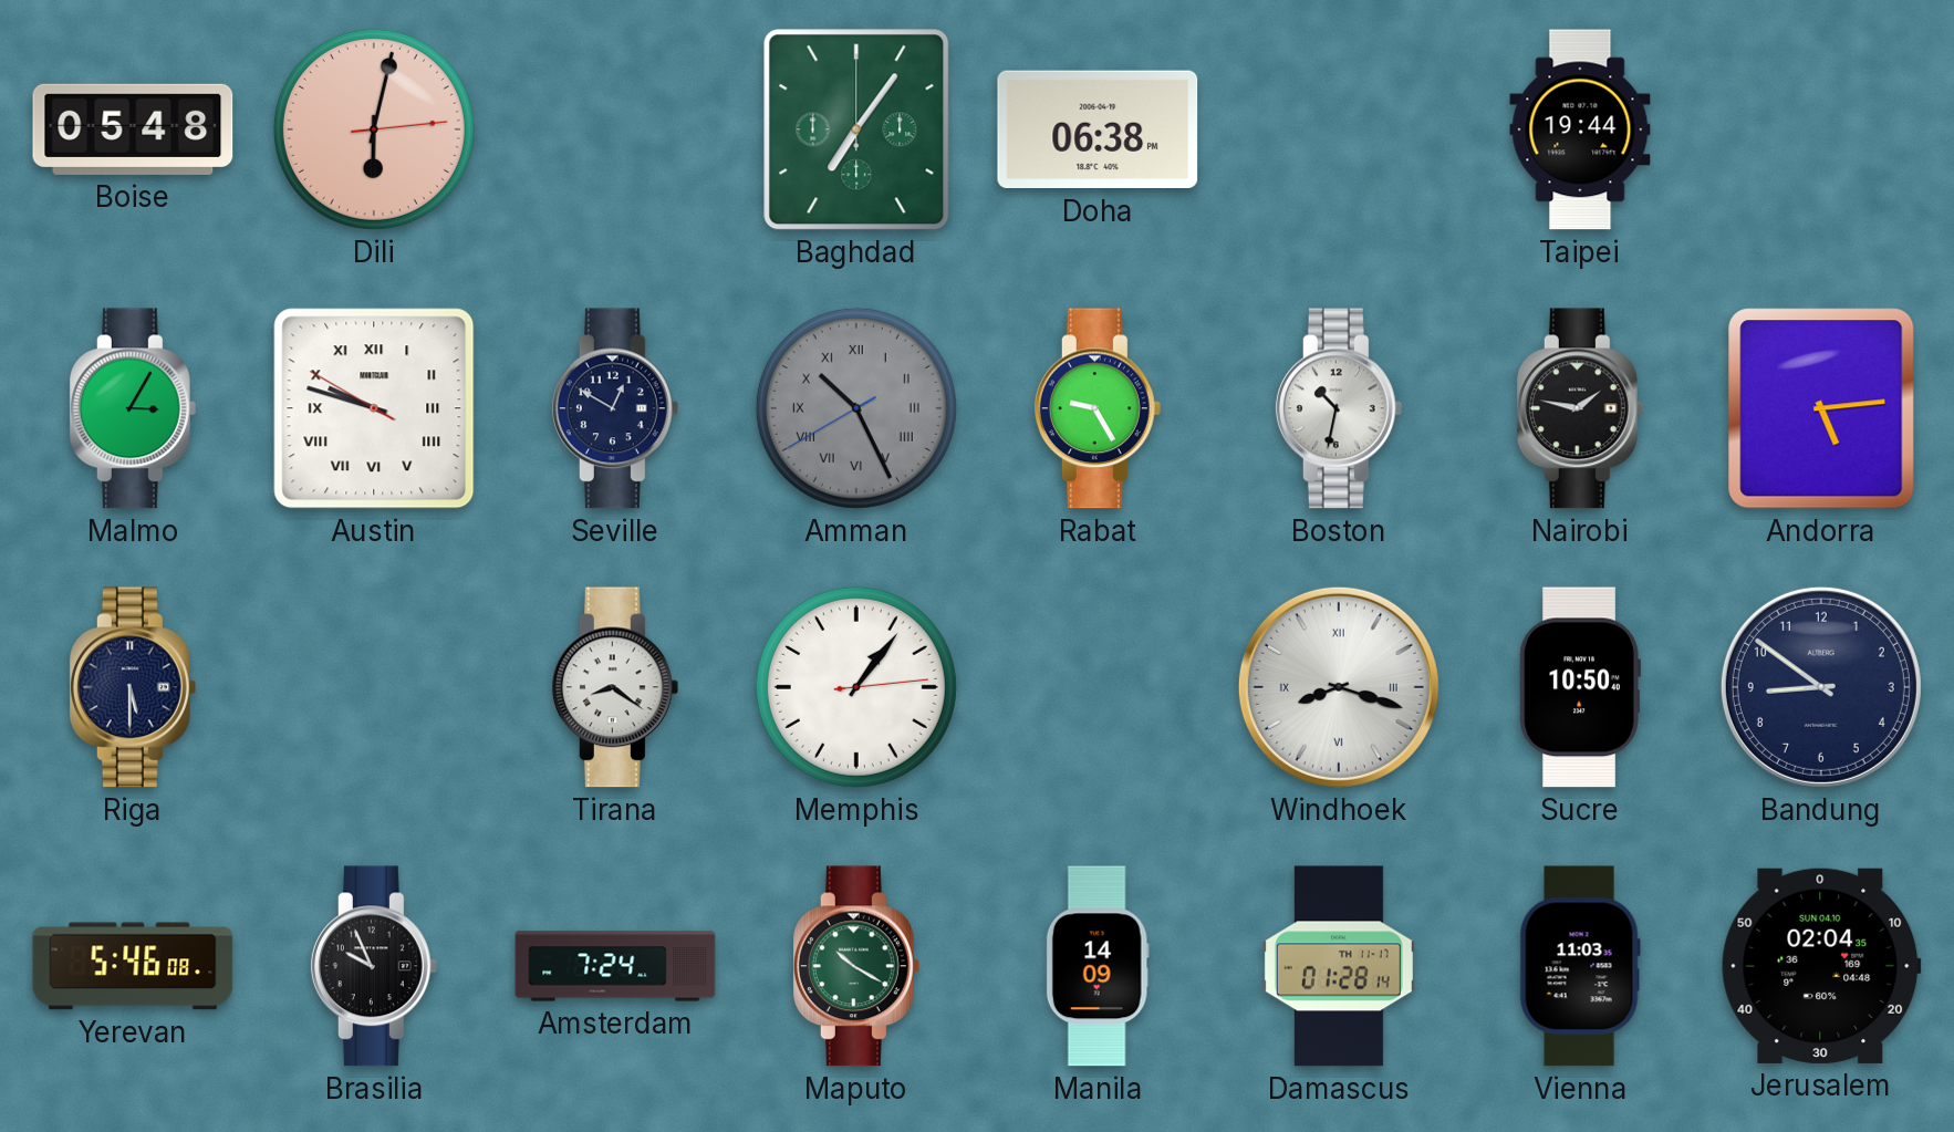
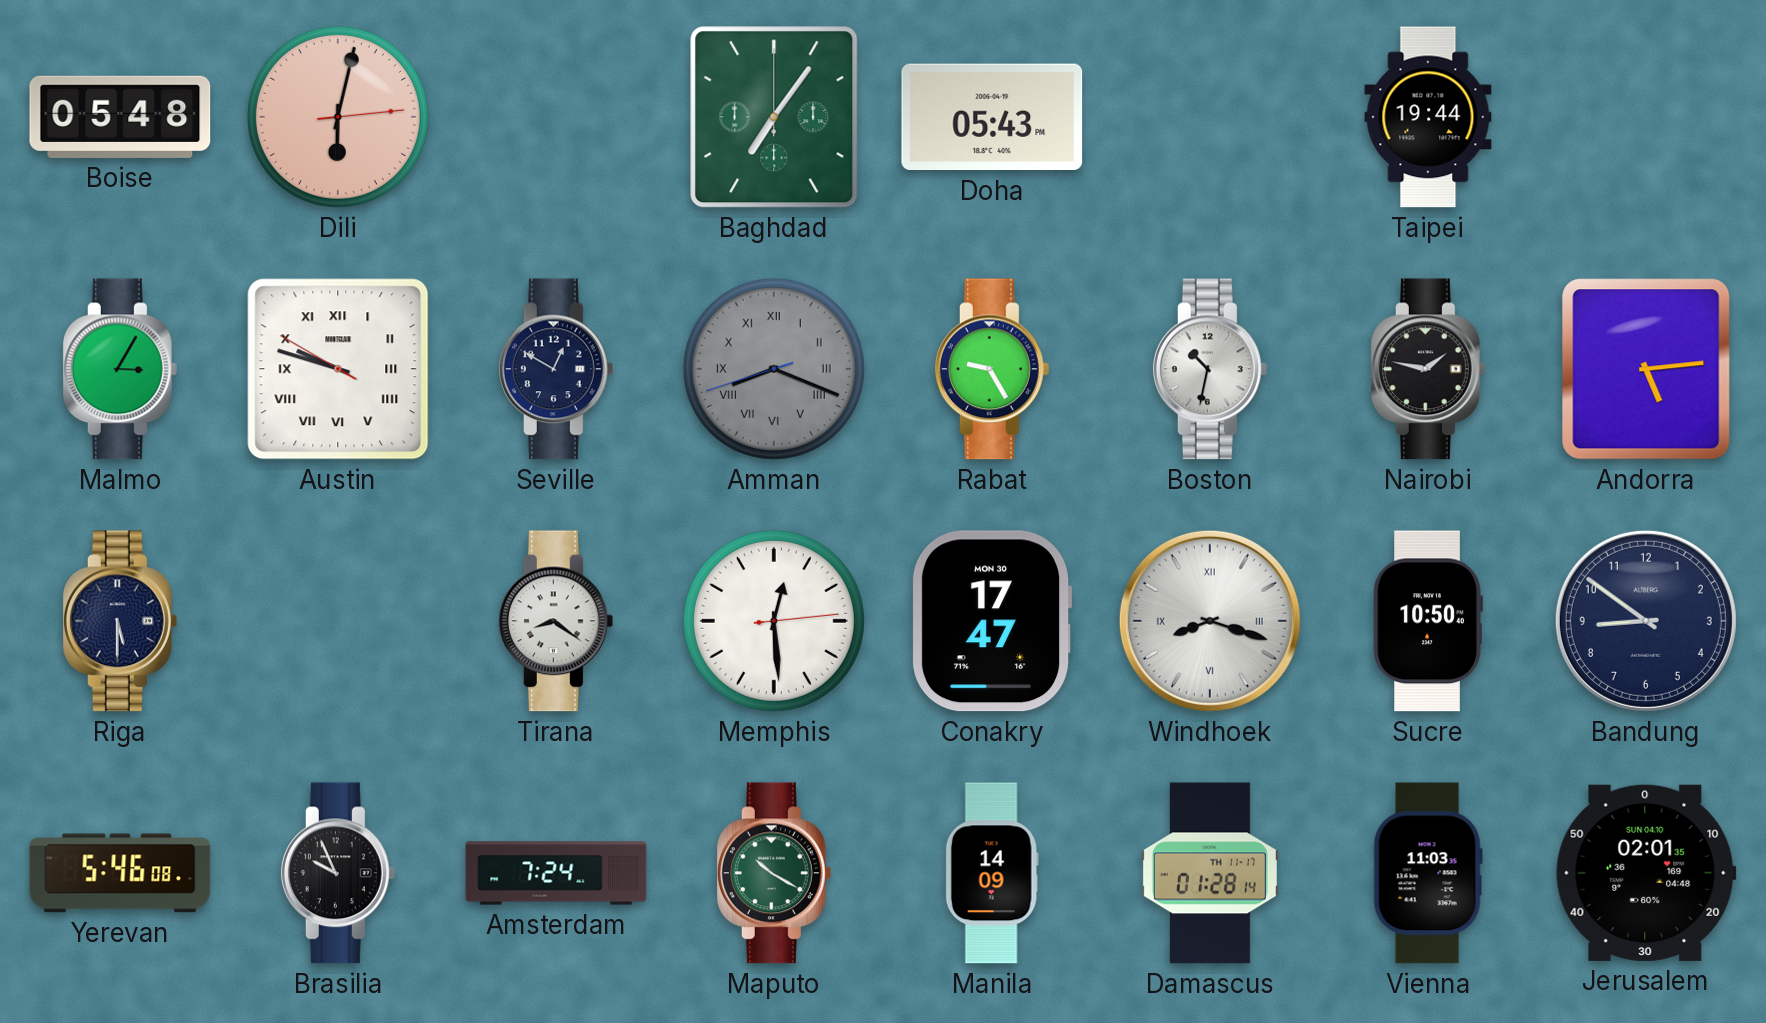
Doha: 06:38 -> 05:43 (992, 117)
Amman: 10:25 -> 8:18 (774, 369)
Memphis: 1:06 -> 12:29 (774, 621)
Conakry: none -> 17:47 (992, 621)
Jerusalem: 02:04 -> 02:01 (1646, 873)
